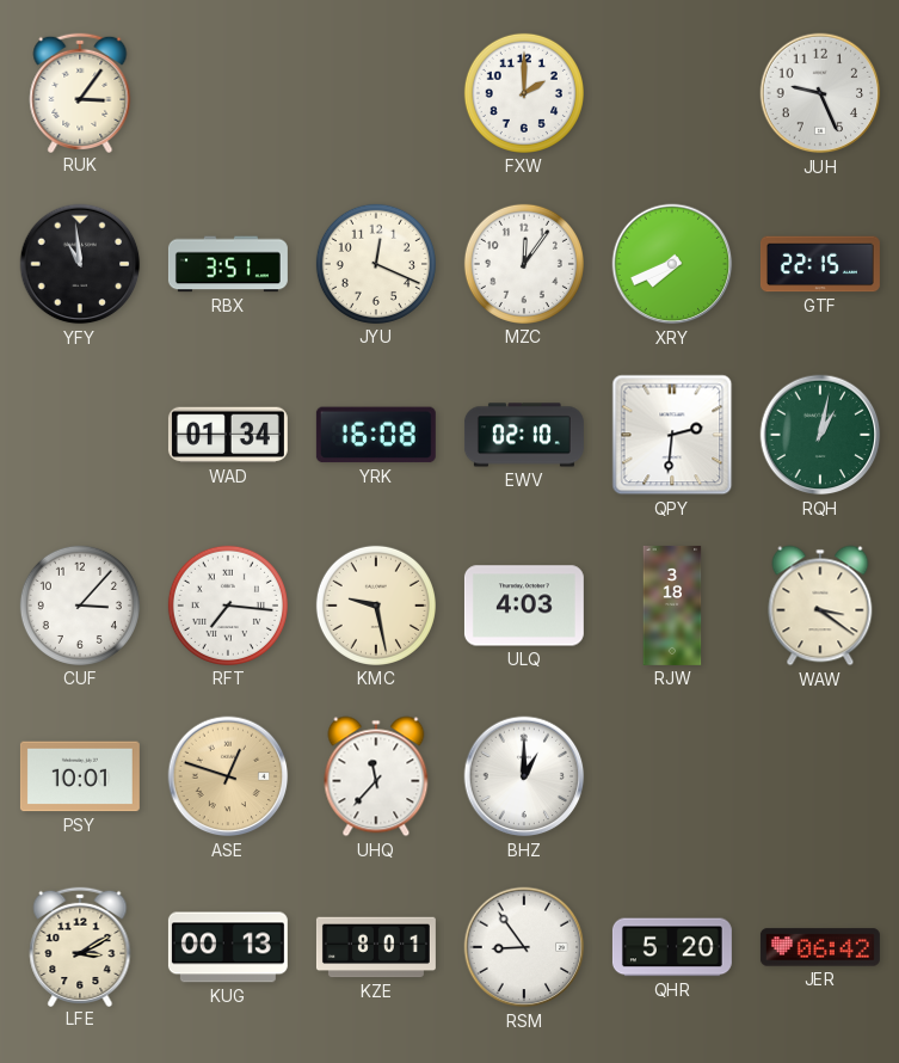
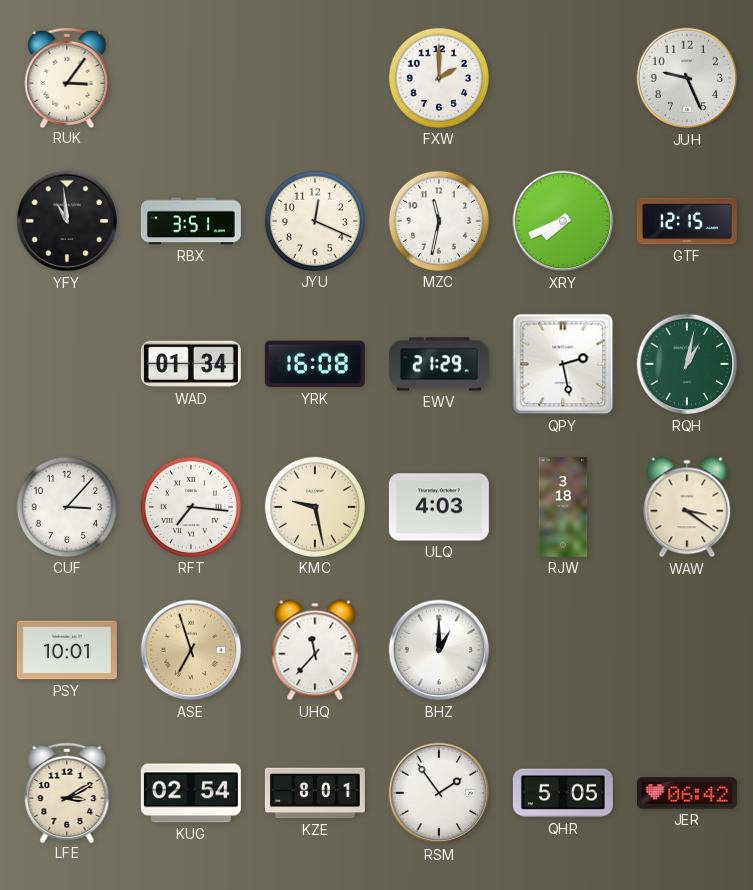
MZC: 12:06 -> 11:32 (439, 221)
GTF: 22:15 -> 12:15 (687, 221)
EWV: 02:10 -> 21:29 (439, 364)
QPY: 2:31 -> 2:28 (563, 364)
ASE: 12:48 -> 6:57 (191, 650)
KUG: 00:13 -> 02:54 (191, 793)
RSM: 8:54 -> 1:54 (439, 793)
QHR: 5:20 -> 5:05 (563, 793)
